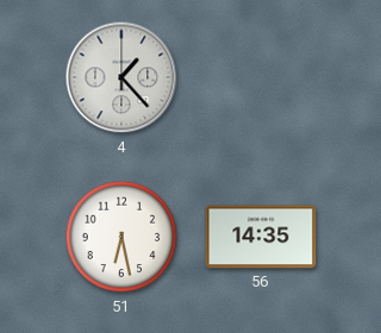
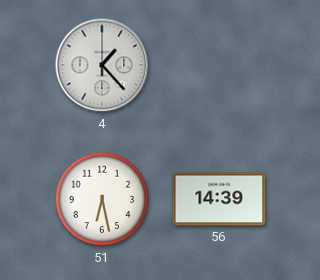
56: 14:35 -> 14:39 (219, 199)
